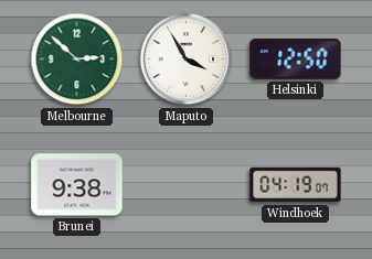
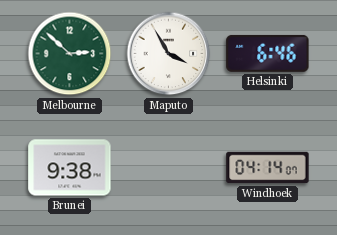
Helsinki: 12:50 -> 6:46 (268, 53)
Windhoek: 04:19 -> 04:14 (268, 168)
